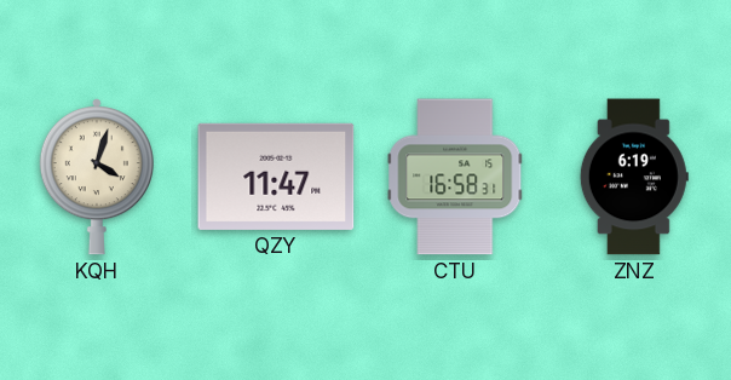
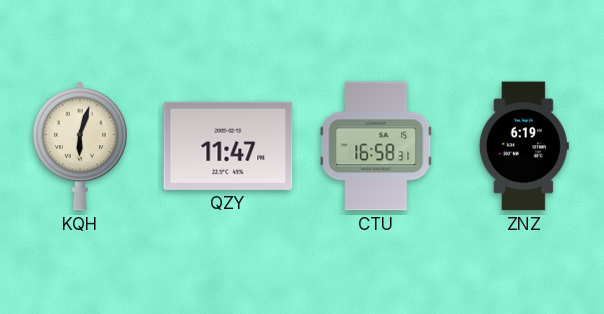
KQH: 4:03 -> 6:03 (80, 146)
